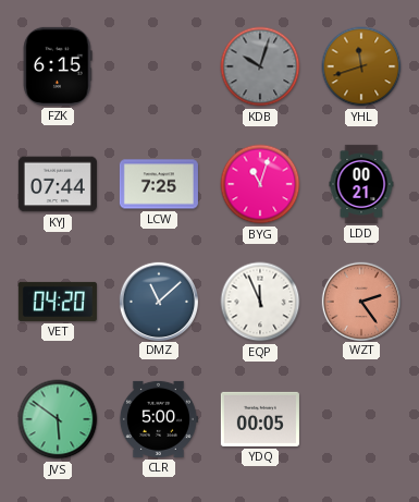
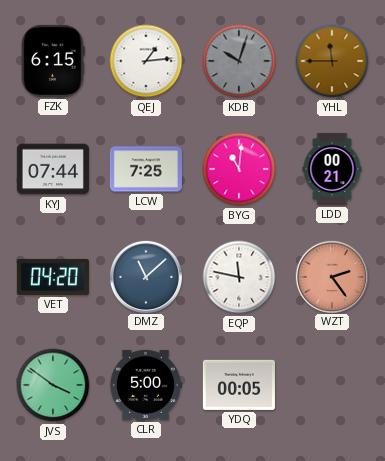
QEJ: none -> 1:14 (146, 61)
YHL: 11:42 -> 11:45 (332, 61)
BYG: 11:03 -> 11:01 (239, 169)
EQP: 11:56 -> 11:47 (239, 277)
JVS: 5:51 -> 3:51 (53, 385)
